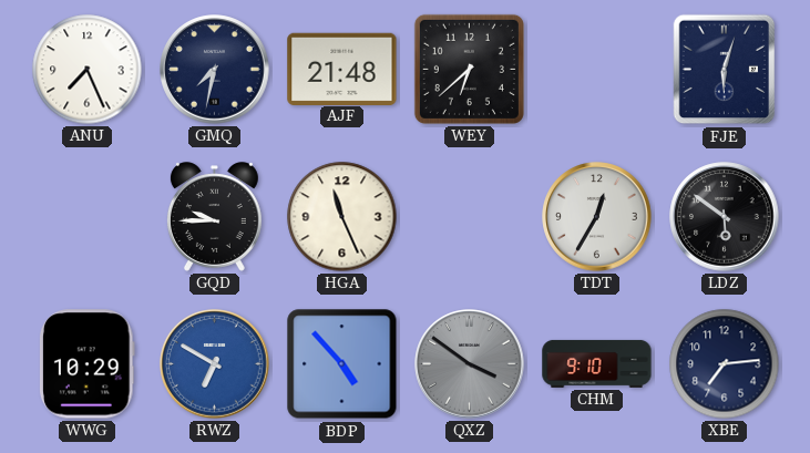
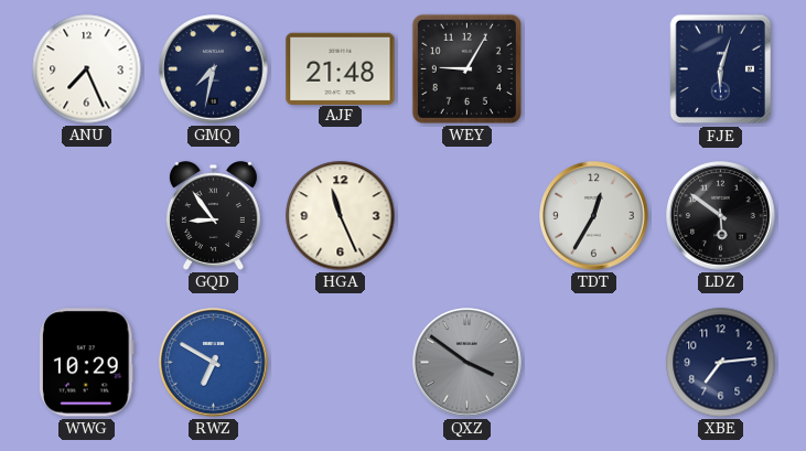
WEY: 6:38 -> 9:05 (466, 68)
GQD: 9:45 -> 8:54 (213, 216)
BDP: 4:53 -> none (342, 364)
CHM: 9:10 -> none (597, 363)
